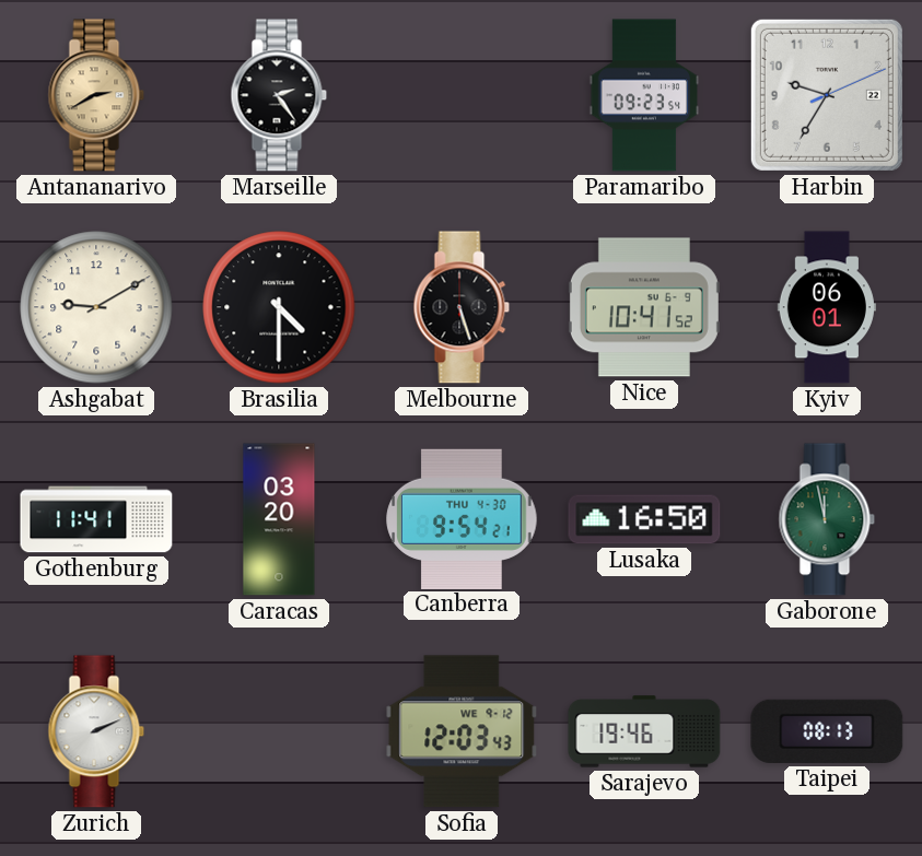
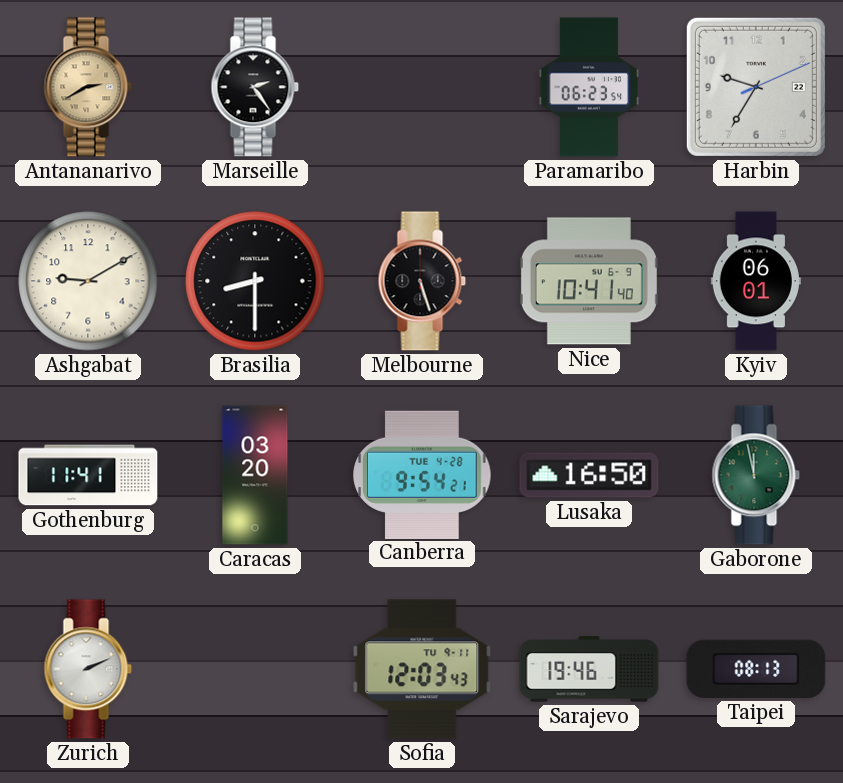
Paramaribo: 09:23 -> 06:23 (589, 87)
Brasilia: 4:30 -> 8:30 (255, 281)
Nice: 10:41:52 -> 10:41:40 (589, 281)
Canberra date: THU 4-30 -> TUE 4-28 (422, 474)
Sofia date: WE 9-12 -> TU 9-11 (422, 669)
